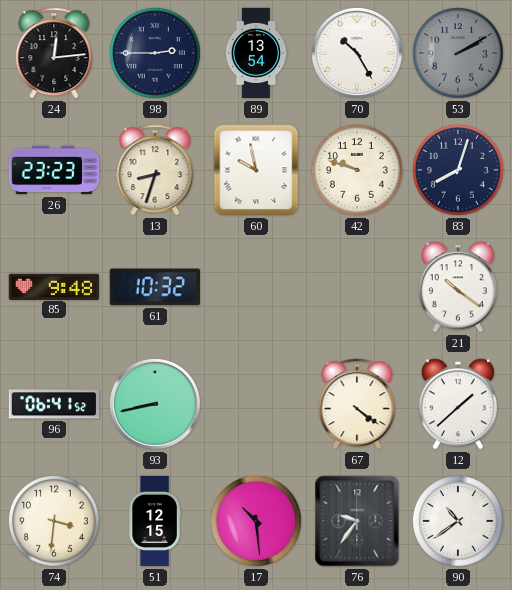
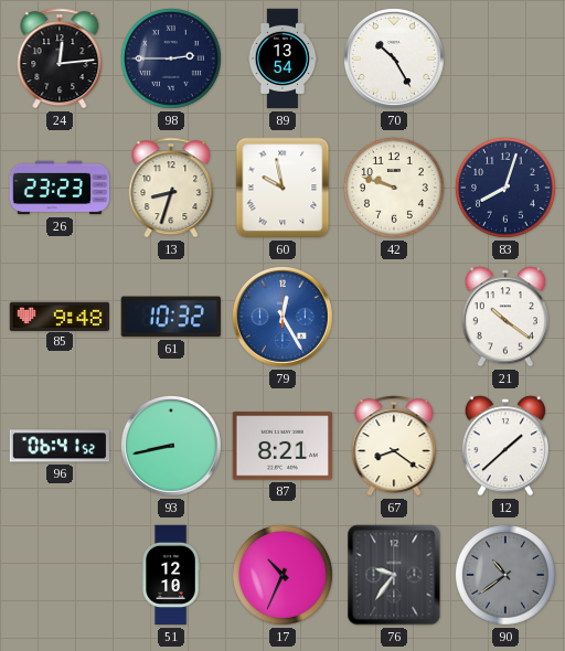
53: 2:10 -> none (458, 53)
79: none -> 12:25 (282, 317)
87: none -> 8:21 (281, 446)
67: 4:21 -> 8:21 (394, 446)
74: 3:31 -> none (54, 521)
51: 12:15 -> 12:10 (171, 575)
17: 10:29 -> 10:34 (282, 575)
90 dial: white -> grey (505, 575)
